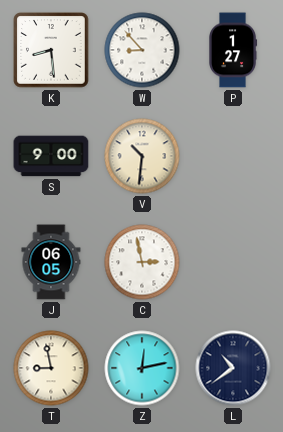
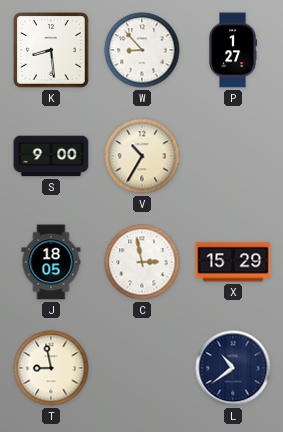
V: 10:31 -> 10:35 (142, 156)
J: 06:05 -> 18:05 (51, 262)
X: none -> 15:29 (233, 262)
Z: 12:13 -> none (142, 368)
